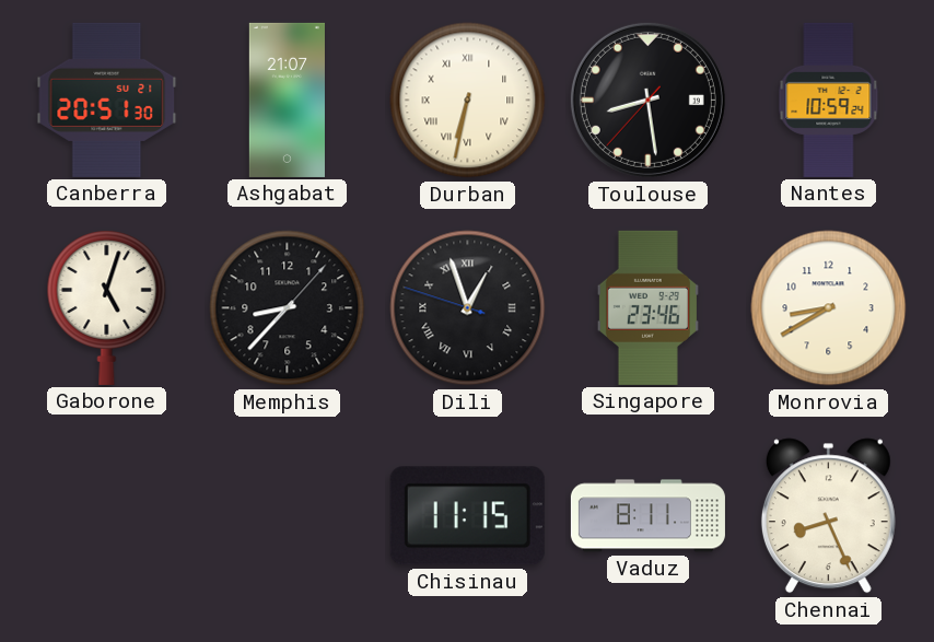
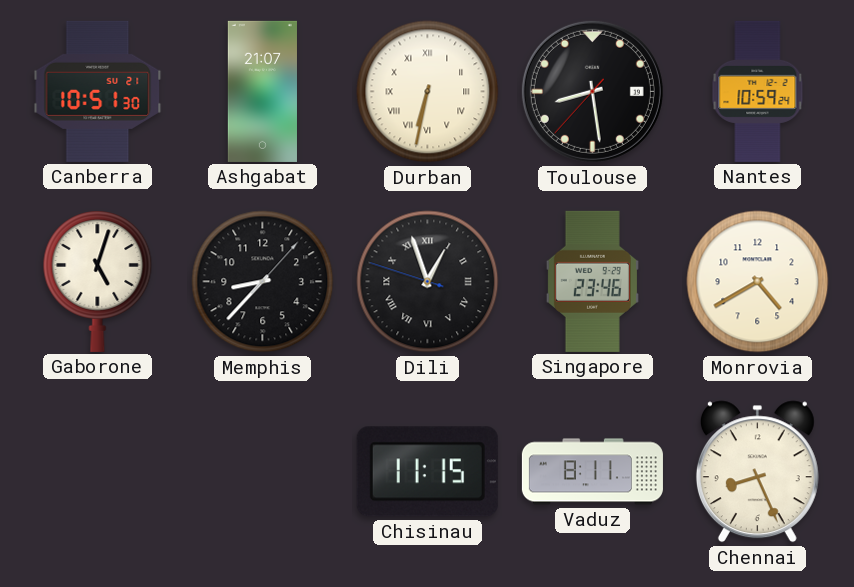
Canberra: 20:51 -> 10:51 (98, 91)
Monrovia: 8:40 -> 4:40 (758, 282)
